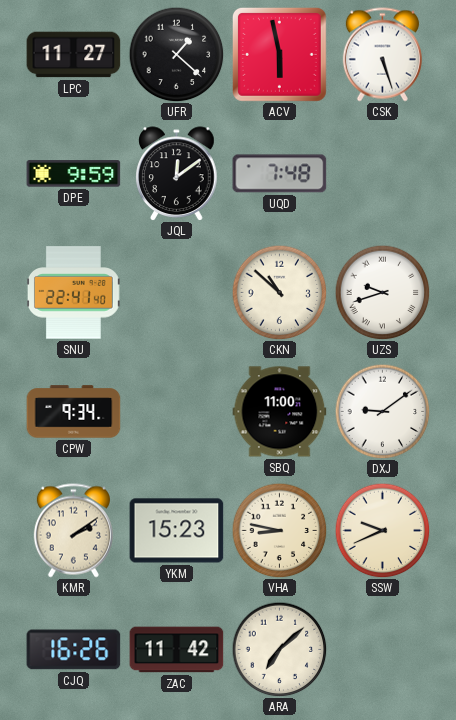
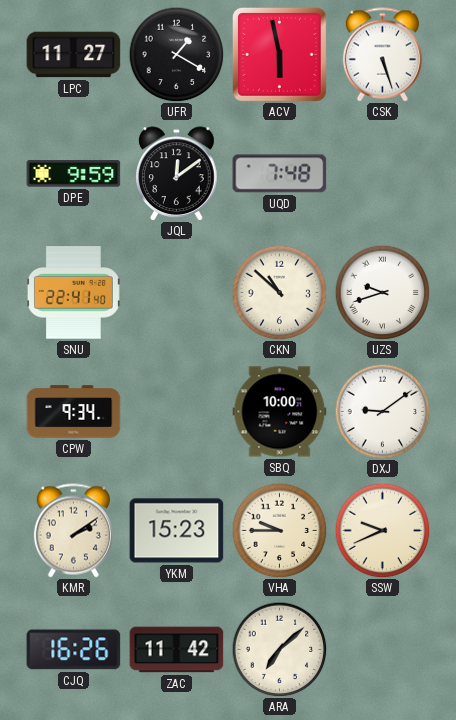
UFR: 1:22 -> 1:20 (176, 54)
SBQ: 11:00 -> 10:00 (280, 412)
VHA: 8:47 -> 9:45 (279, 530)
